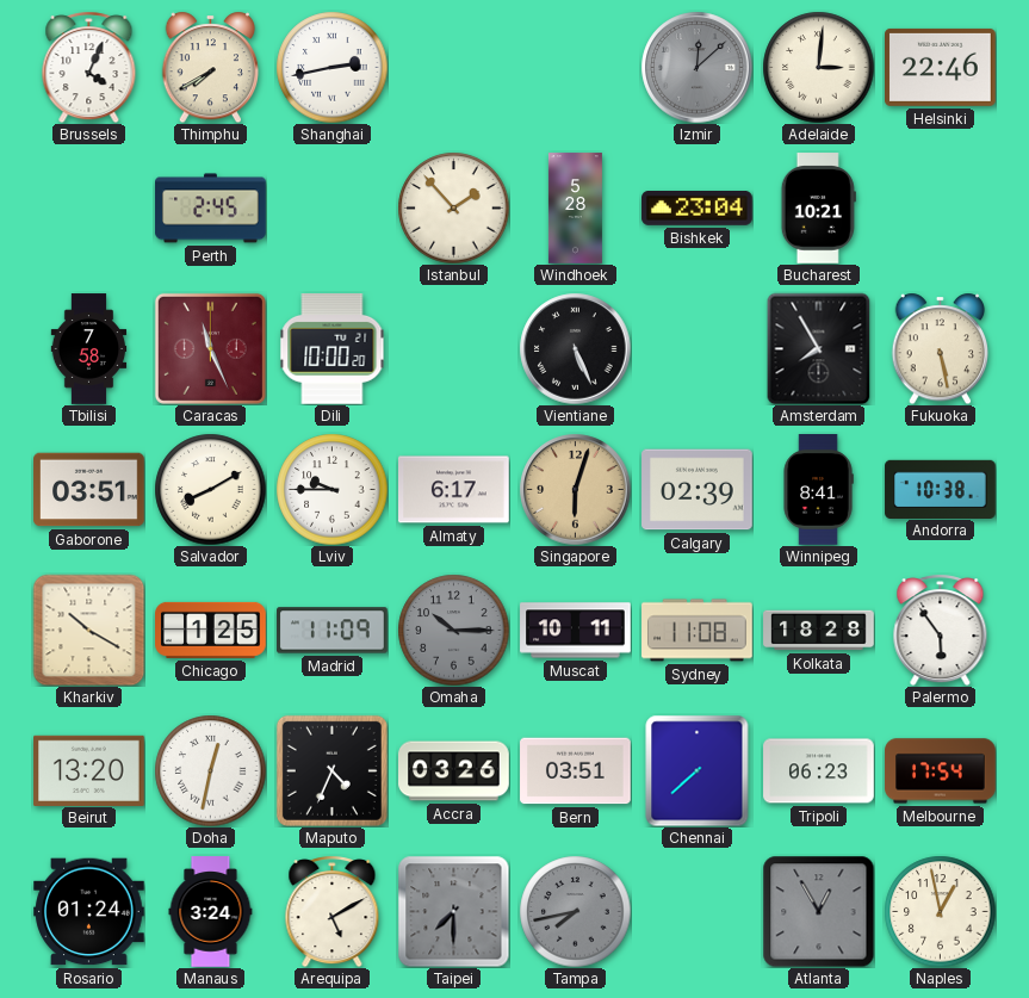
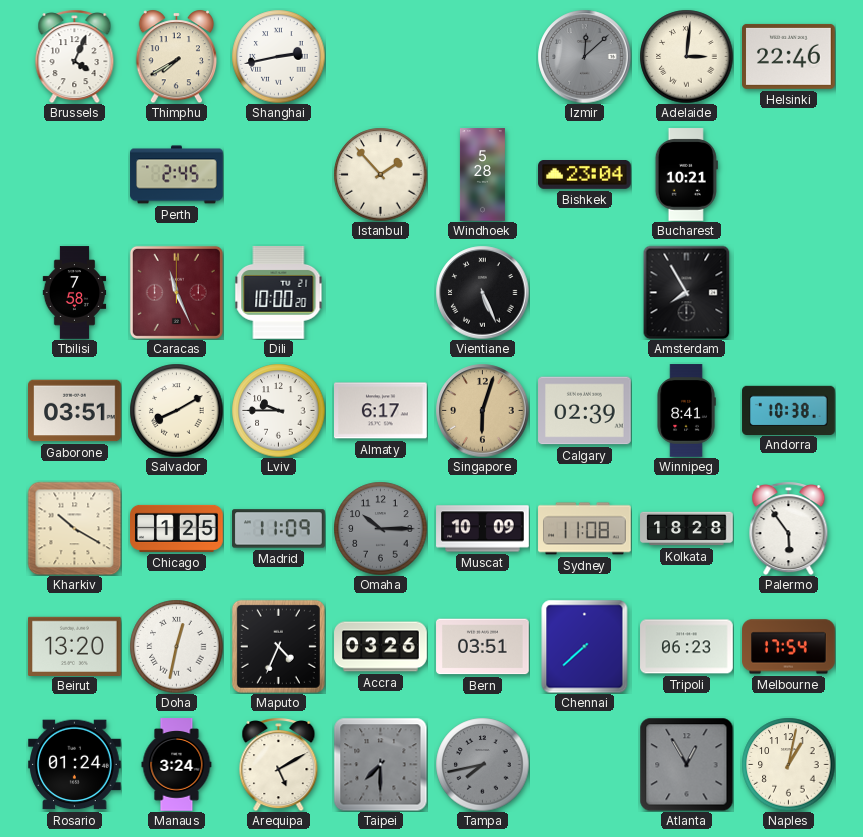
Fukuoka: 5:28 -> none (941, 348)
Muscat: 10:11 -> 10:09 (483, 529)
Naples: 12:58 -> 1:02 (788, 764)
